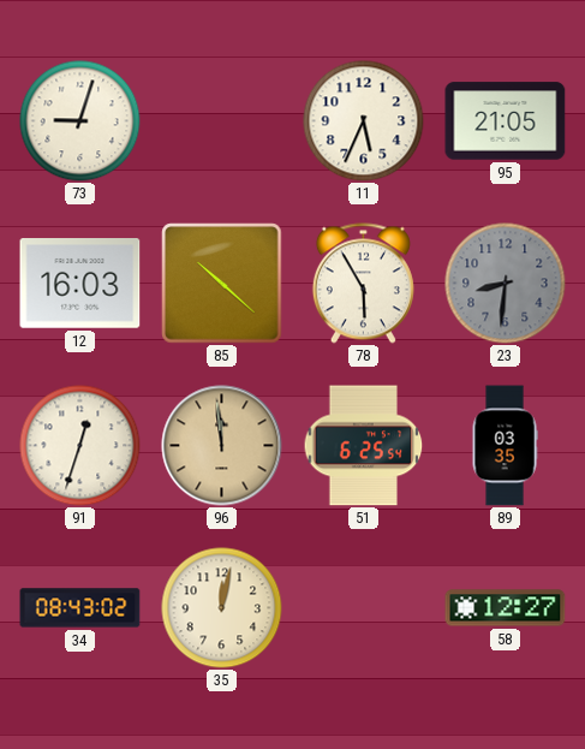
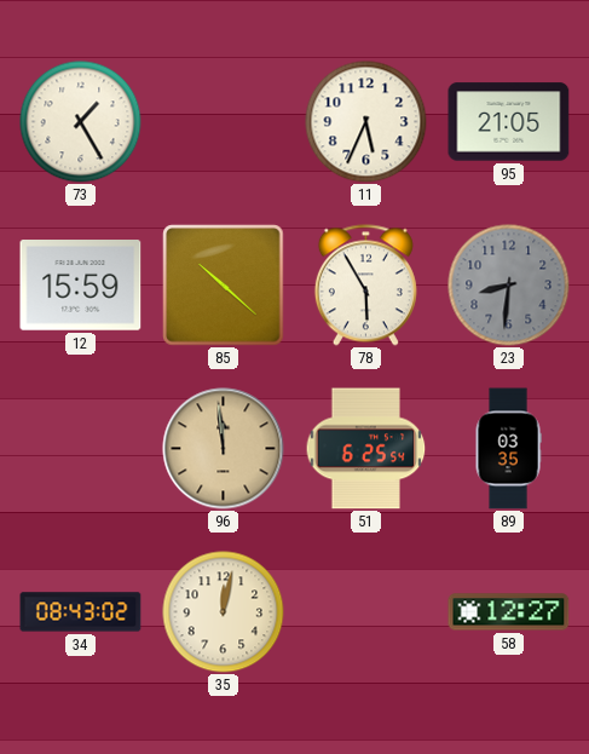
73: 9:03 -> 1:25 (81, 122)
12: 16:03 -> 15:59 (81, 286)
91: 12:33 -> none (80, 446)
